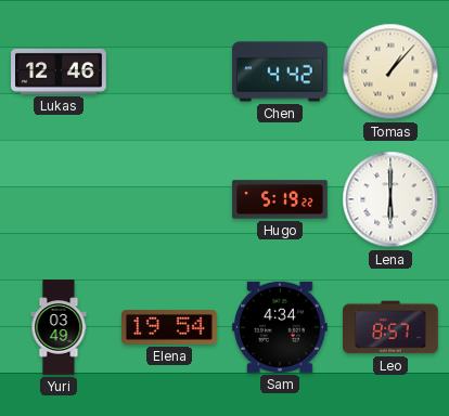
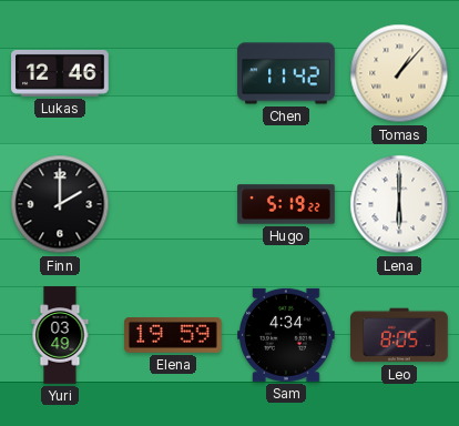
Chen: 4:42 -> 11:42 (286, 73)
Finn: none -> 2:00 (60, 204)
Elena: 19:54 -> 19:59 (173, 336)
Leo: 8:57 -> 8:05 (399, 335)
